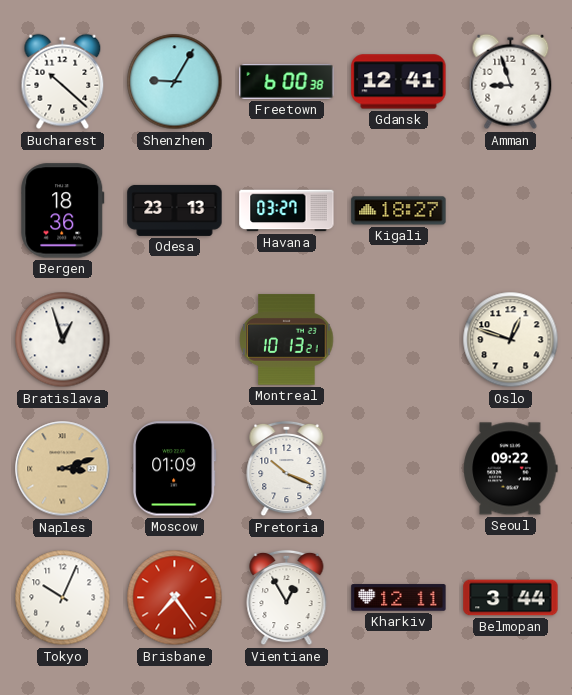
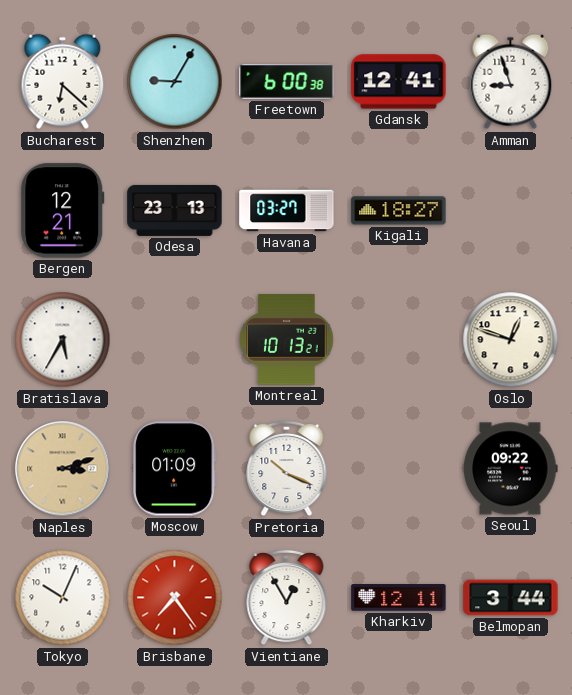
Bucharest: 10:22 -> 6:22 (63, 82)
Bergen: 18:36 -> 12:21 (63, 211)
Bratislava: 12:57 -> 5:35 (63, 340)
